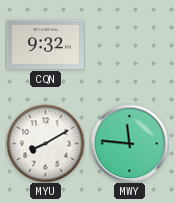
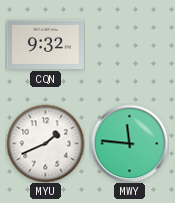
MYU: 8:10 -> 1:41 (45, 143)
